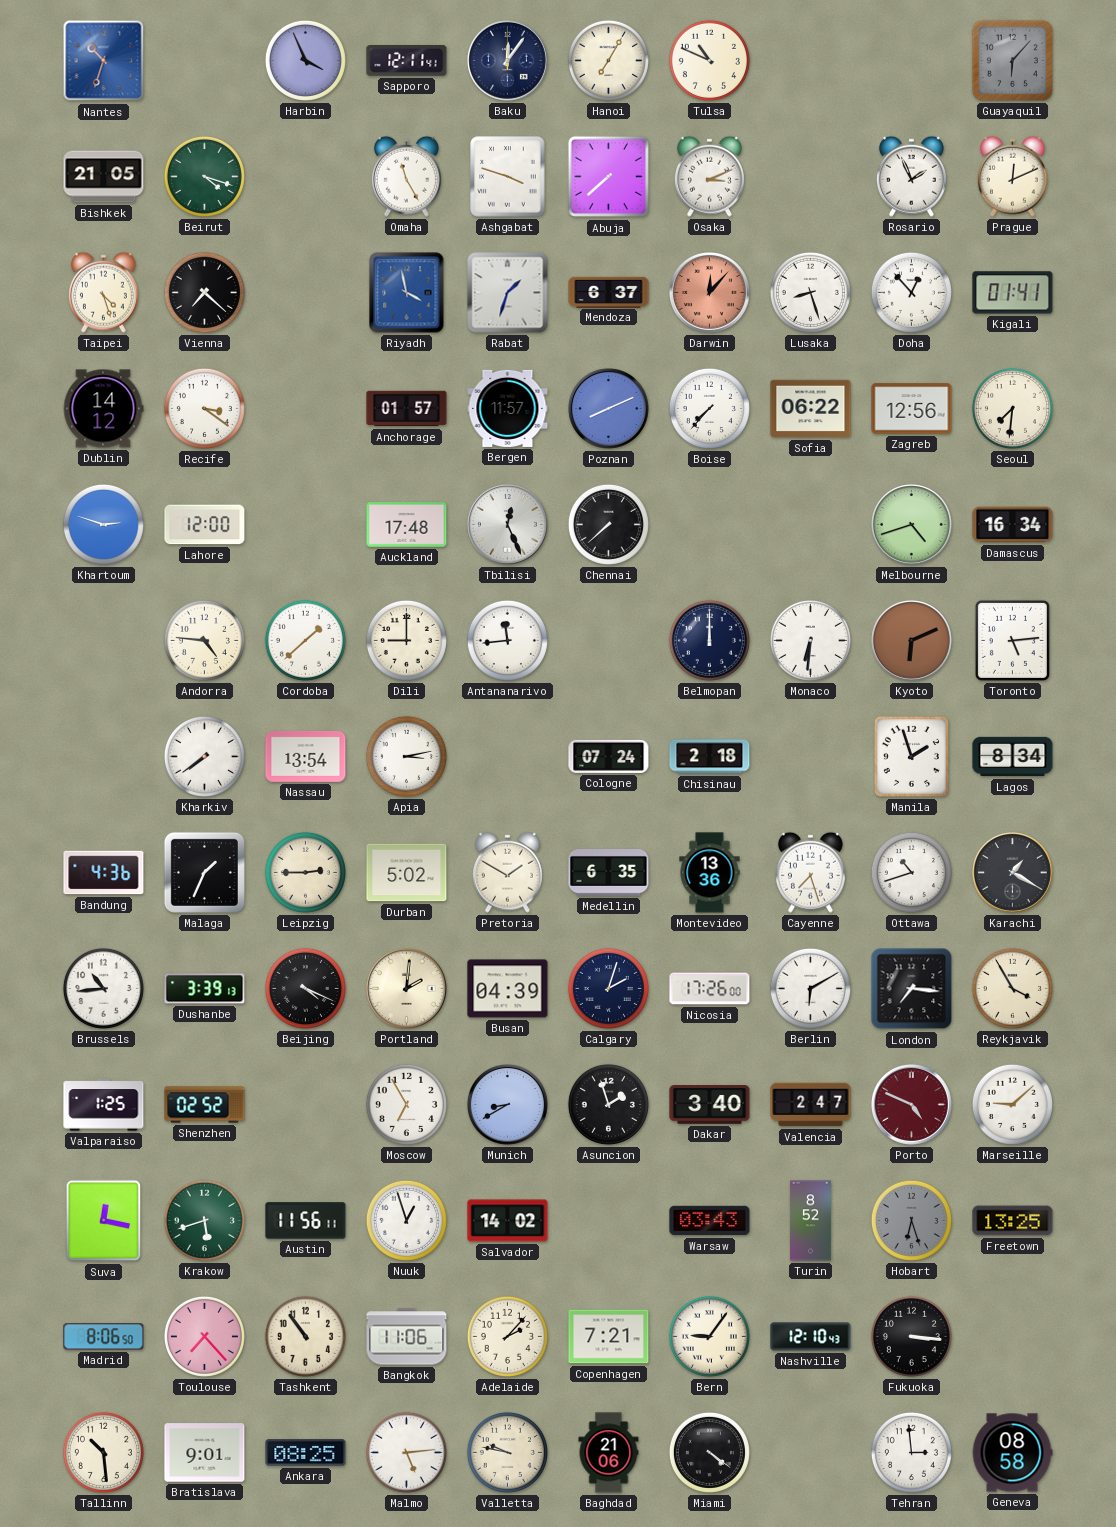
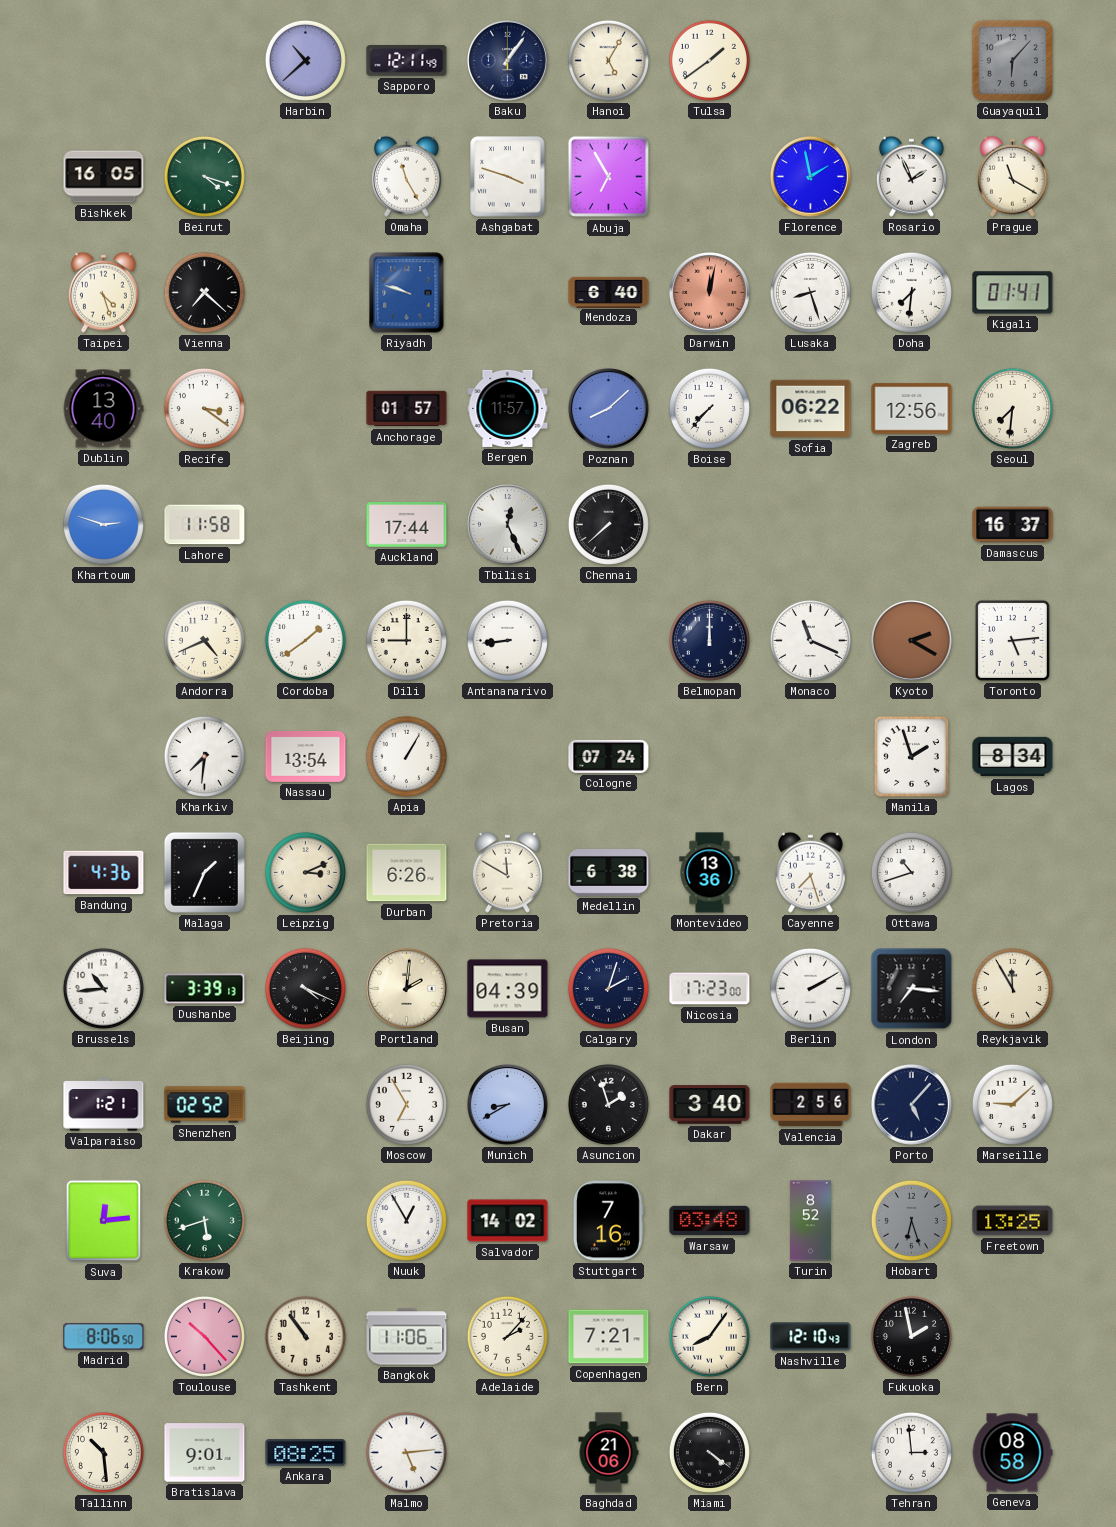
Nantes: 10:33 -> none (104, 61)
Harbin: 3:56 -> 10:38 (305, 60)
Sapporo: 12:11:41 -> 12:11:49 (407, 61)
Baku: 12:06 -> 1:06 (508, 61)
Hanoi: 7:05 -> 5:05 (608, 60)
Tulsa: 10:49 -> 1:39 (709, 60)
Bishkek: 21:05 -> 16:05 (104, 177)
Abuja: 7:38 -> 6:55 (609, 177)
Osaka: 3:11 -> none (709, 176)
Florence: none -> 1:58 (811, 177)
Prague: 12:11 -> 11:20 (1012, 176)
Riyadh: 3:58 -> 9:48 (407, 293)
Rabat: 1:33 -> none (508, 293)
Mendoza: 6:37 -> 6:40 (609, 292)
Darwin: 12:07 -> 12:02 (710, 293)
Doha: 12:53 -> 7:31 (911, 292)
Dublin: 14:12 -> 13:40 (103, 409)
Poznan: 8:11 -> 8:08 (609, 409)
Lahore: 12:00 -> 11:58 (205, 525)
Auckland: 17:48 -> 17:44 (407, 525)
Melbourne: 4:42 -> none (912, 525)
Damascus: 16:34 -> 16:37 (1013, 525)
Andorra: 4:46 -> 4:41 (204, 640)
Cordoba: 1:38 -> 1:39 (305, 640)
Antananarivo: 11:44 -> 8:44 (507, 640)
Monaco: 6:31 -> 11:19 (810, 640)
Kyoto: 6:11 -> 2:20 (912, 641)
Kharkiv: 7:39 -> 7:31 (204, 756)
Apia: 3:13 -> 1:05 (406, 756)
Chisinau: 2:18 -> none (710, 757)
Leipzig: 2:45 -> 3:11 (305, 872)
Durban: 5:02 -> 6:26 (407, 873)
Pretoria: 1:50 -> 11:50 (507, 872)
Medellin: 6:35 -> 6:38 (609, 873)
Karachi: 1:20 -> none (1013, 873)
Nicosia: 17:26 -> 17:23 (710, 989)
Berlin: 6:10 -> 2:10 (810, 988)
Reykjavik: 3:55 -> 11:55 (1012, 988)
Valparaiso: 1:25 -> 1:21 (104, 1105)
Valencia: 2:47 -> 2:56 (811, 1105)
Porto: 4:49 -> 5:07 (912, 1105)
Porto dial: burgundy -> navy (912, 1105)
Suva: 12:17 -> 12:14 (104, 1221)
Austin: 11:56 -> none (306, 1221)
Nuuk: 12:57 -> 12:55 (406, 1220)
Stuttgart: none -> 7:16 (608, 1221)
Warsaw: 03:43 -> 03:48 (710, 1221)
Toulouse: 7:23 -> 10:23 (204, 1336)
Bern: 9:06 -> 8:06 (709, 1336)
Fukuoka: 3:16 -> 1:58 (911, 1336)
Valletta: 9:47 -> none (507, 1452)
